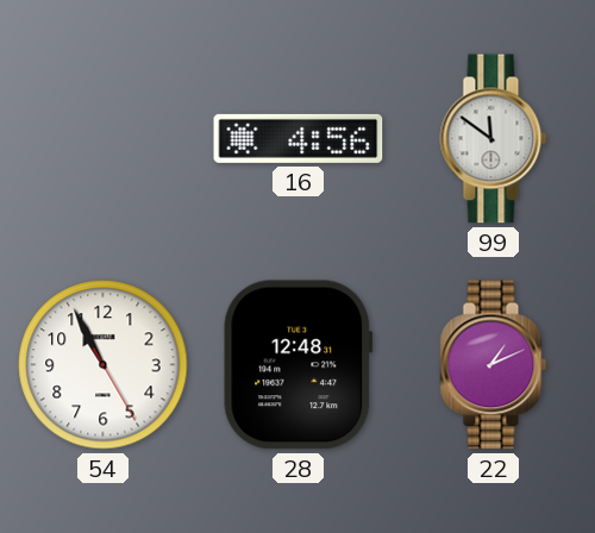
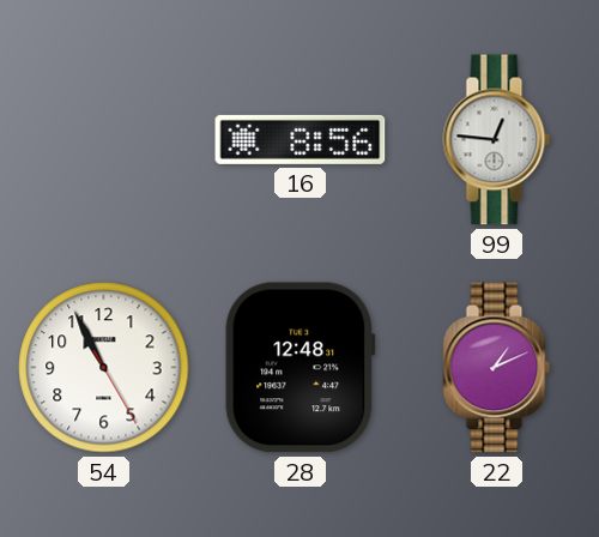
16: 4:56 -> 8:56 (301, 139)
99: 11:51 -> 12:46 (497, 140)
